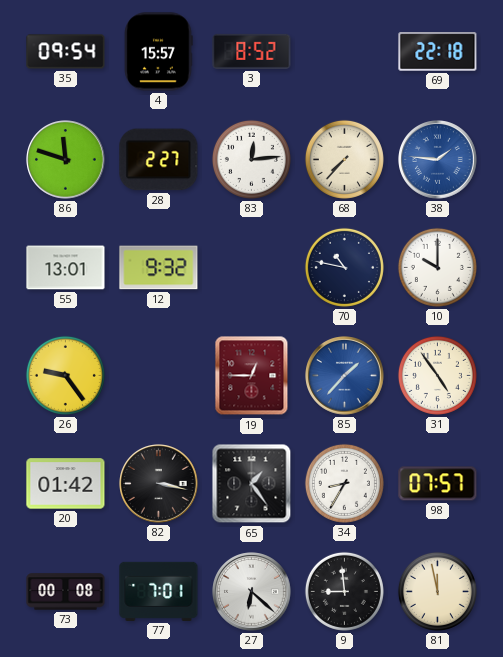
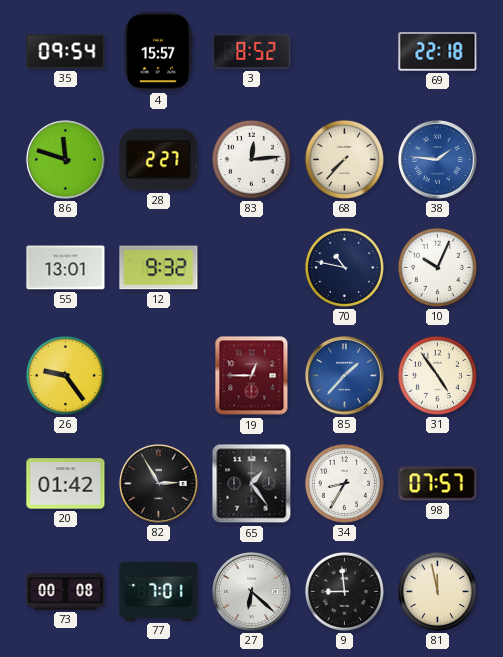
10: 10:00 -> 10:04 (437, 267)
82: 3:17 -> 2:55 (159, 484)
